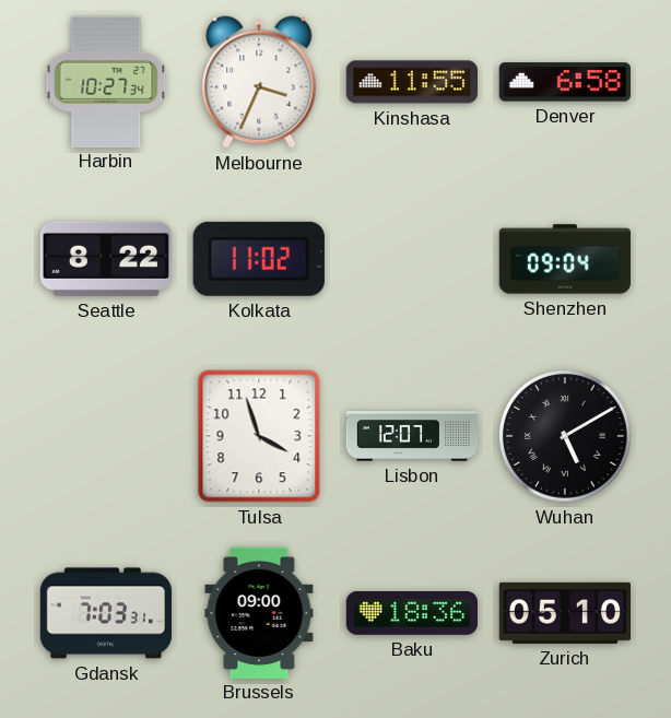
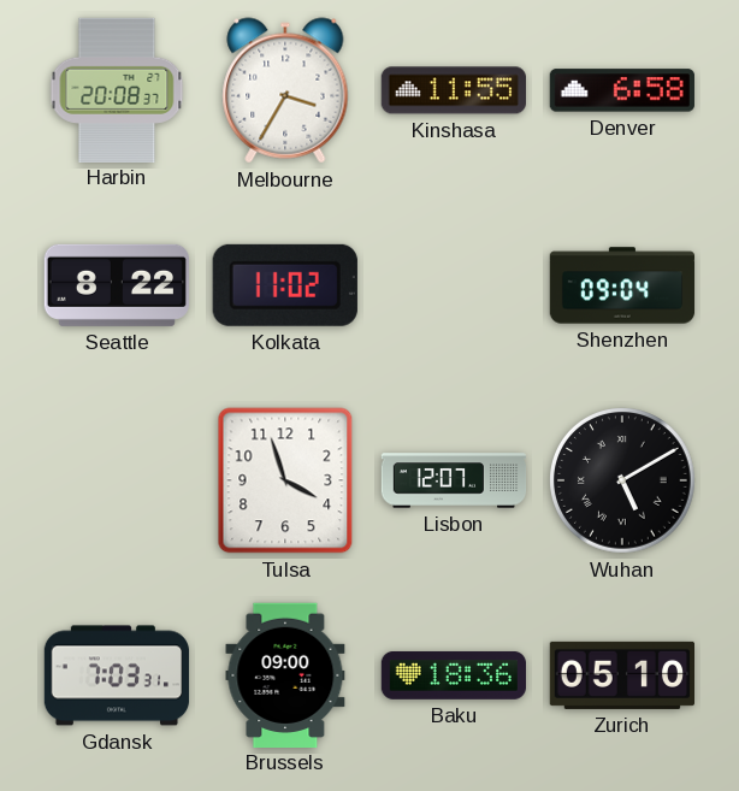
Harbin: 10:27 -> 20:08 (117, 89)
Melbourne: 3:34 -> 3:35 (285, 90)
